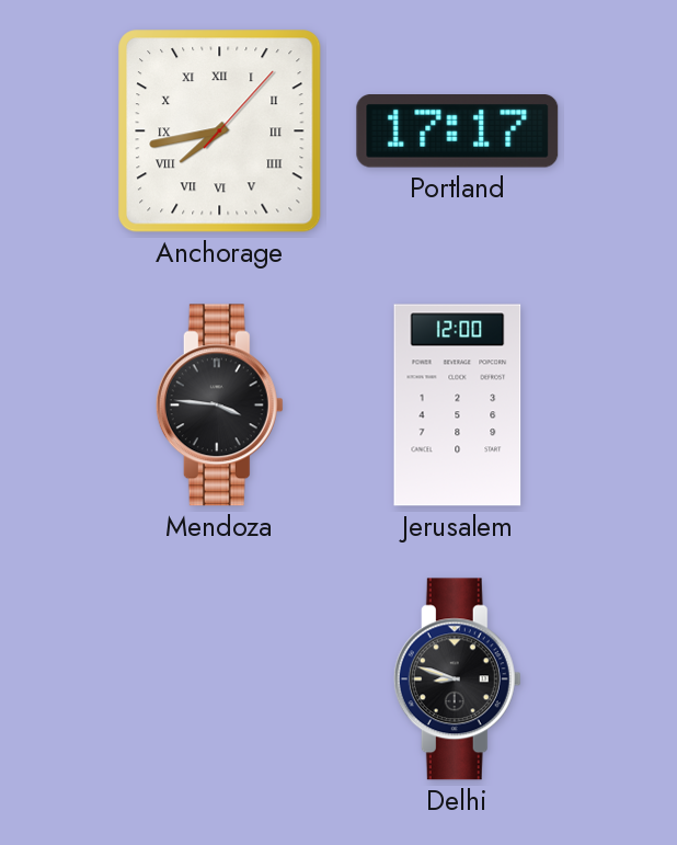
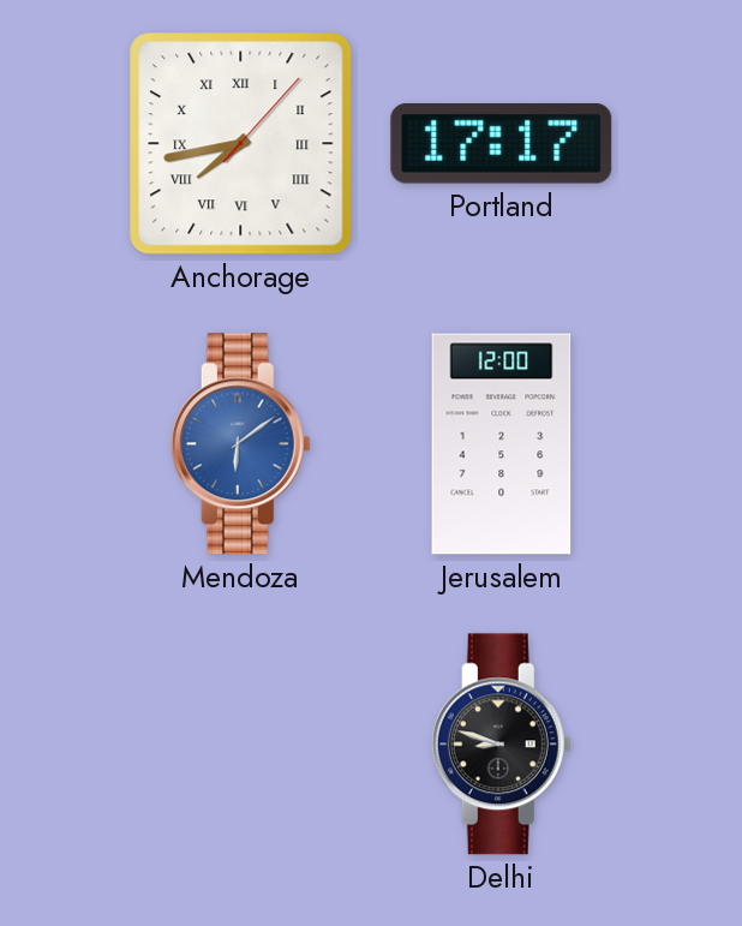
Mendoza: 3:46 -> 6:09 (240, 444)
Mendoza dial: black -> blue (240, 444)
